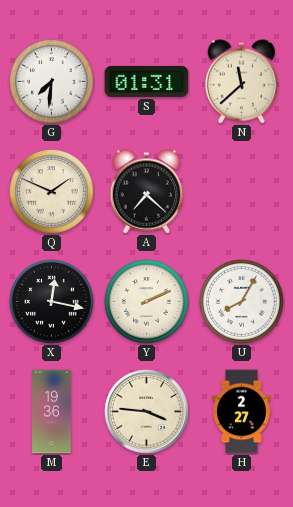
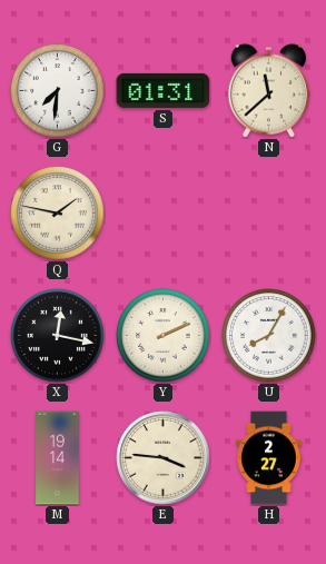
Q: 1:49 -> 1:47 (58, 214)
A: 7:22 -> none (147, 192)
M: 19:36 -> 19:14 (58, 458)
